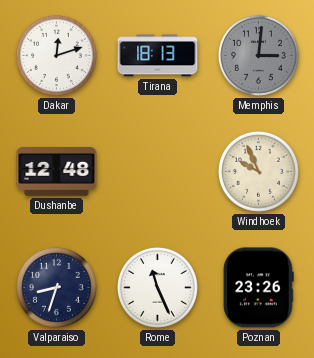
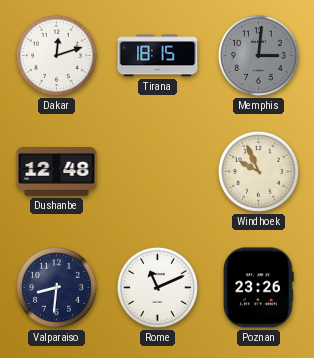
Tirana: 18:13 -> 18:15 (158, 56)
Valparaiso: 8:33 -> 8:31 (56, 287)
Rome: 11:26 -> 11:11 (157, 287)
